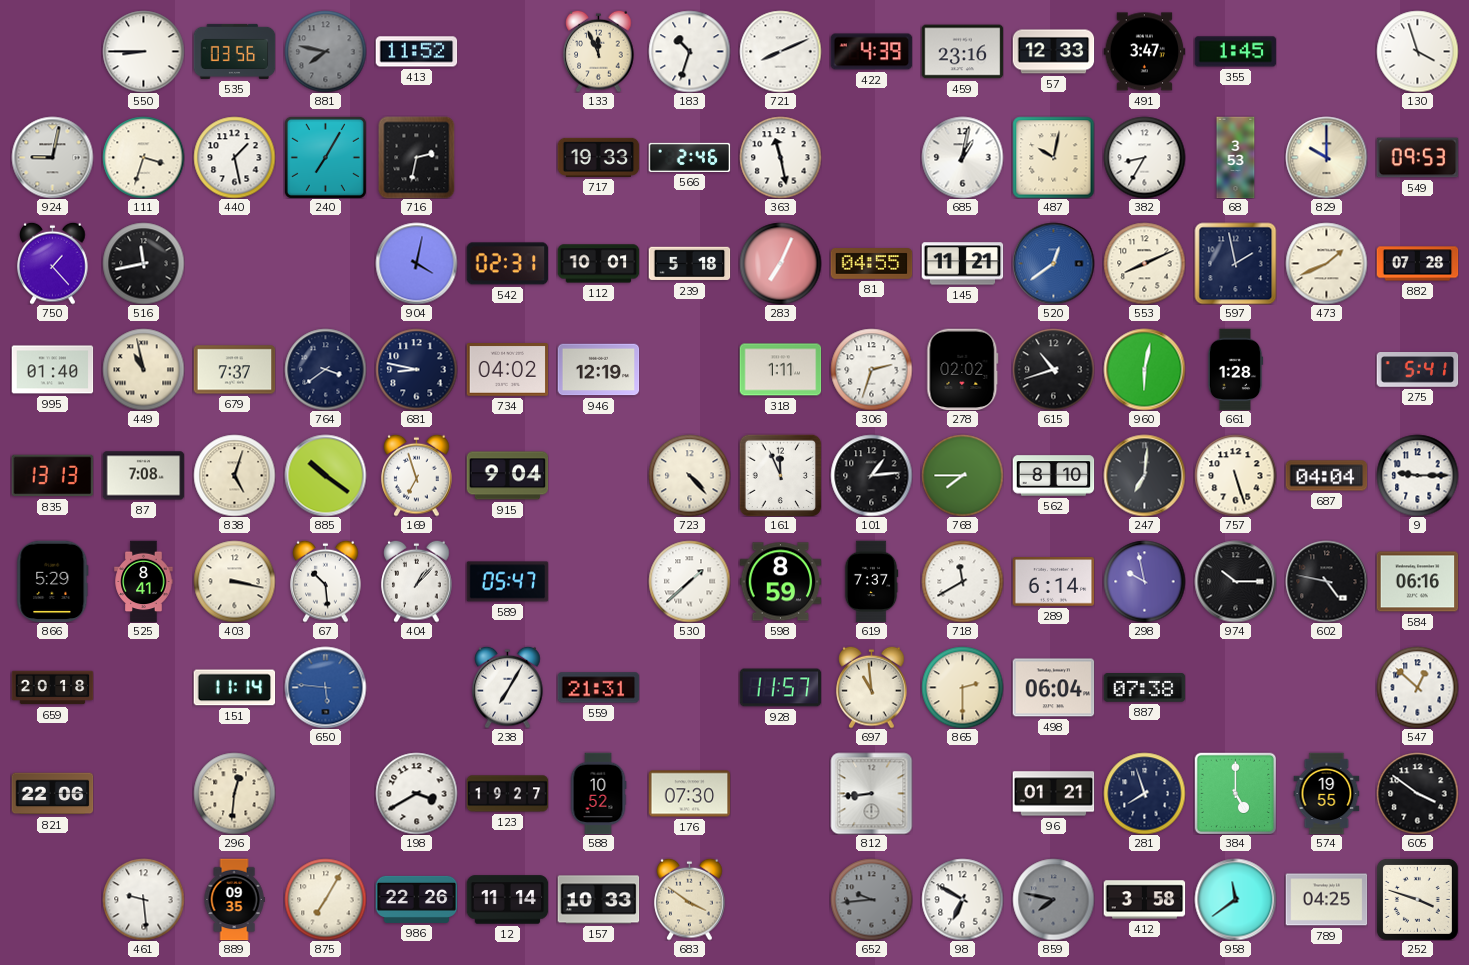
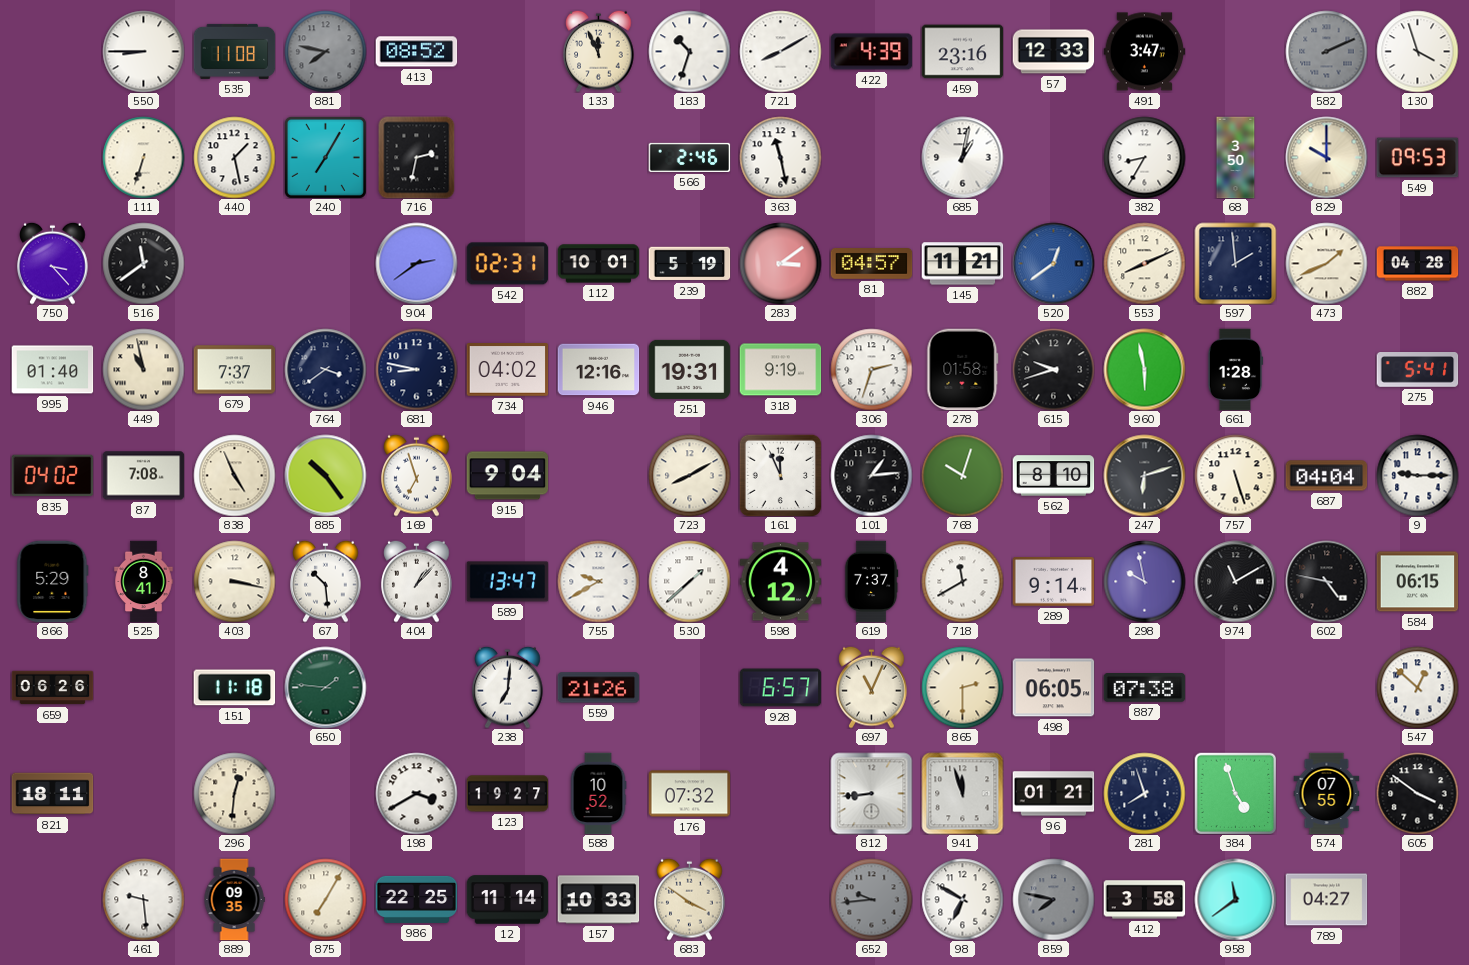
535: 03:56 -> 11:08 (234, 51)
413: 11:52 -> 08:52 (416, 52)
721: 8:11 -> 8:10 (780, 51)
355: 1:45 -> none (1235, 52)
582: none -> 2:11 (1326, 51)
924: 9:02 -> none (52, 157)
111: 3:33 -> 6:33 (143, 157)
717: 19:33 -> none (598, 157)
487: 10:02 -> none (1053, 157)
68: 3:53 -> 3:50 (1236, 157)
750: 1:23 -> 3:23 (53, 263)
516: 11:43 -> 11:39 (143, 263)
904: 4:02 -> 2:39 (416, 263)
239: 5:18 -> 5:19 (689, 264)
283: 7:04 -> 3:09 (780, 263)
81: 04:55 -> 04:57 (871, 264)
597: 1:58 -> 1:59 (1235, 263)
882: 07:28 -> 04:28 (1417, 264)
946: 12:19 -> 12:16 (598, 370)
251: none -> 19:31 (689, 369)
318: 1:11 -> 9:19 (780, 370)
278: 02:02 -> 01:58 (963, 369)
615: 10:42 -> 9:42 (1053, 369)
960: 6:02 -> 5:58 (1144, 369)
835: 13:13 -> 04:02 (52, 476)
838: 5:03 -> 4:56 (234, 475)
885: 10:21 -> 10:24 (325, 475)
723: 4:23 -> 8:10 (689, 475)
768: 7:45 -> 10:03 (962, 475)
247: 7:01 -> 6:12 (1144, 475)
589: 05:47 -> 13:47 (507, 582)
755: none -> 9:40 (598, 581)
598: 8:59 -> 4:12 (780, 582)
289: 6:14 -> 9:14 (1053, 582)
974: 10:15 -> 11:10 (1235, 581)
584: 06:16 -> 06:15 (1417, 582)
659: 20:18 -> 06:26 (52, 688)
151: 11:14 -> 11:18 (234, 688)
650: 5:46 -> 1:46 (325, 687)
650 dial: blue -> green (325, 687)
238: 7:05 -> 7:01 (508, 687)
559: 21:31 -> 21:26 (598, 688)
928: 11:57 -> 6:57 (780, 688)
697: 10:59 -> 11:04 (872, 687)
498: 06:04 -> 06:05 (1053, 688)
821: 22:06 -> 18:11 (52, 794)
176: 07:30 -> 07:32 (689, 794)
941: none -> 11:57 (962, 793)
384: 5:00 -> 4:57 (1235, 793)
574: 19:55 -> 07:55 (1327, 793)
986: 22:26 -> 22:25 (416, 899)
789: 04:25 -> 04:27 (1326, 900)
252: 3:48 -> none (1417, 899)
